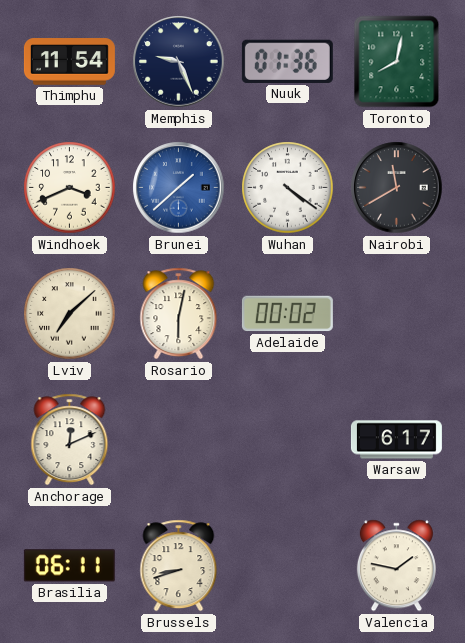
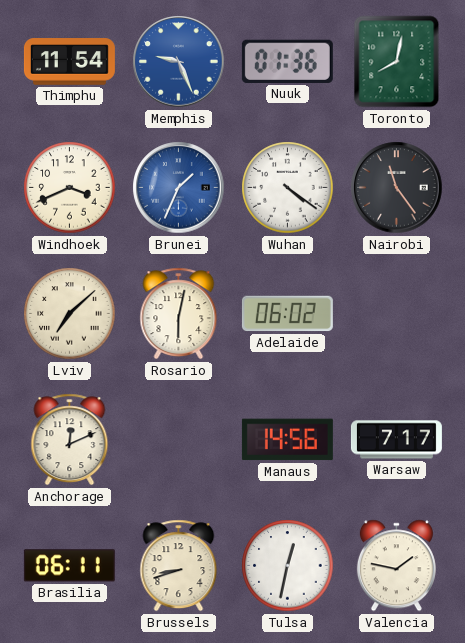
Memphis dial: navy -> blue (179, 62)
Brunei: 1:38 -> 1:34 (179, 188)
Nairobi: 11:40 -> 11:24 (397, 188)
Adelaide: 00:02 -> 06:02 (287, 314)
Manaus: none -> 14:56 (287, 440)
Warsaw: 6:17 -> 7:17 (396, 440)
Tulsa: none -> 12:32 (288, 566)
